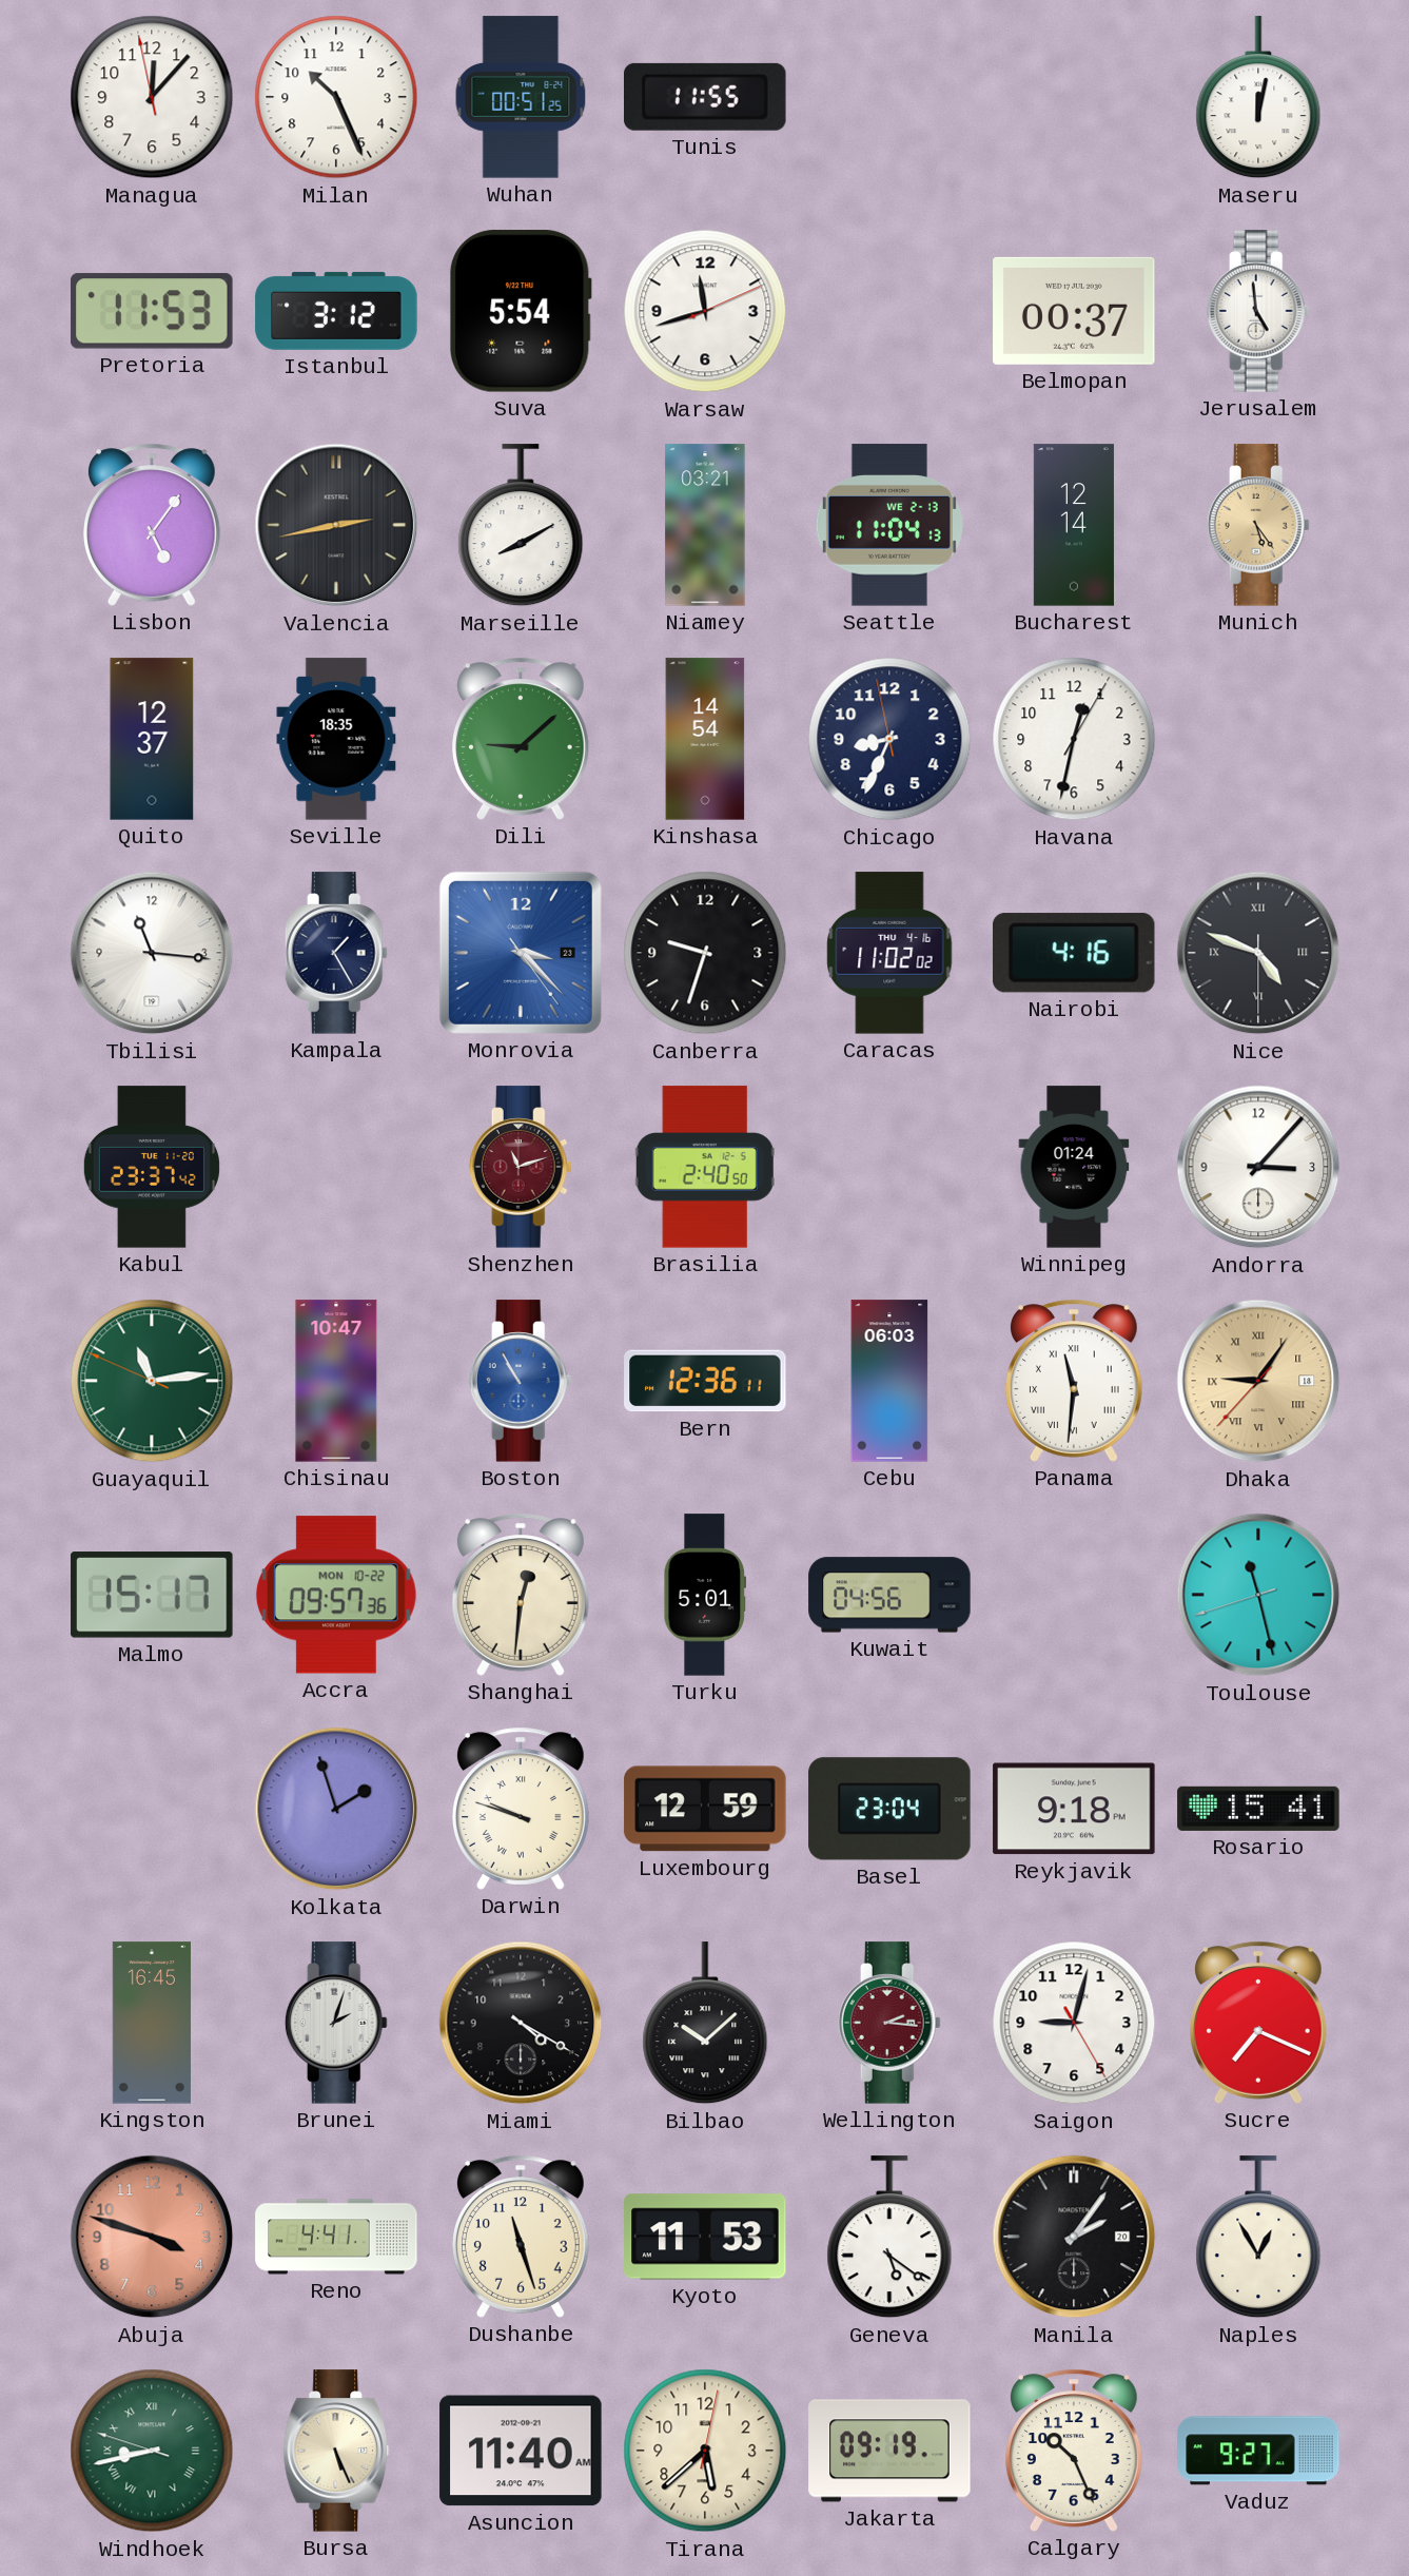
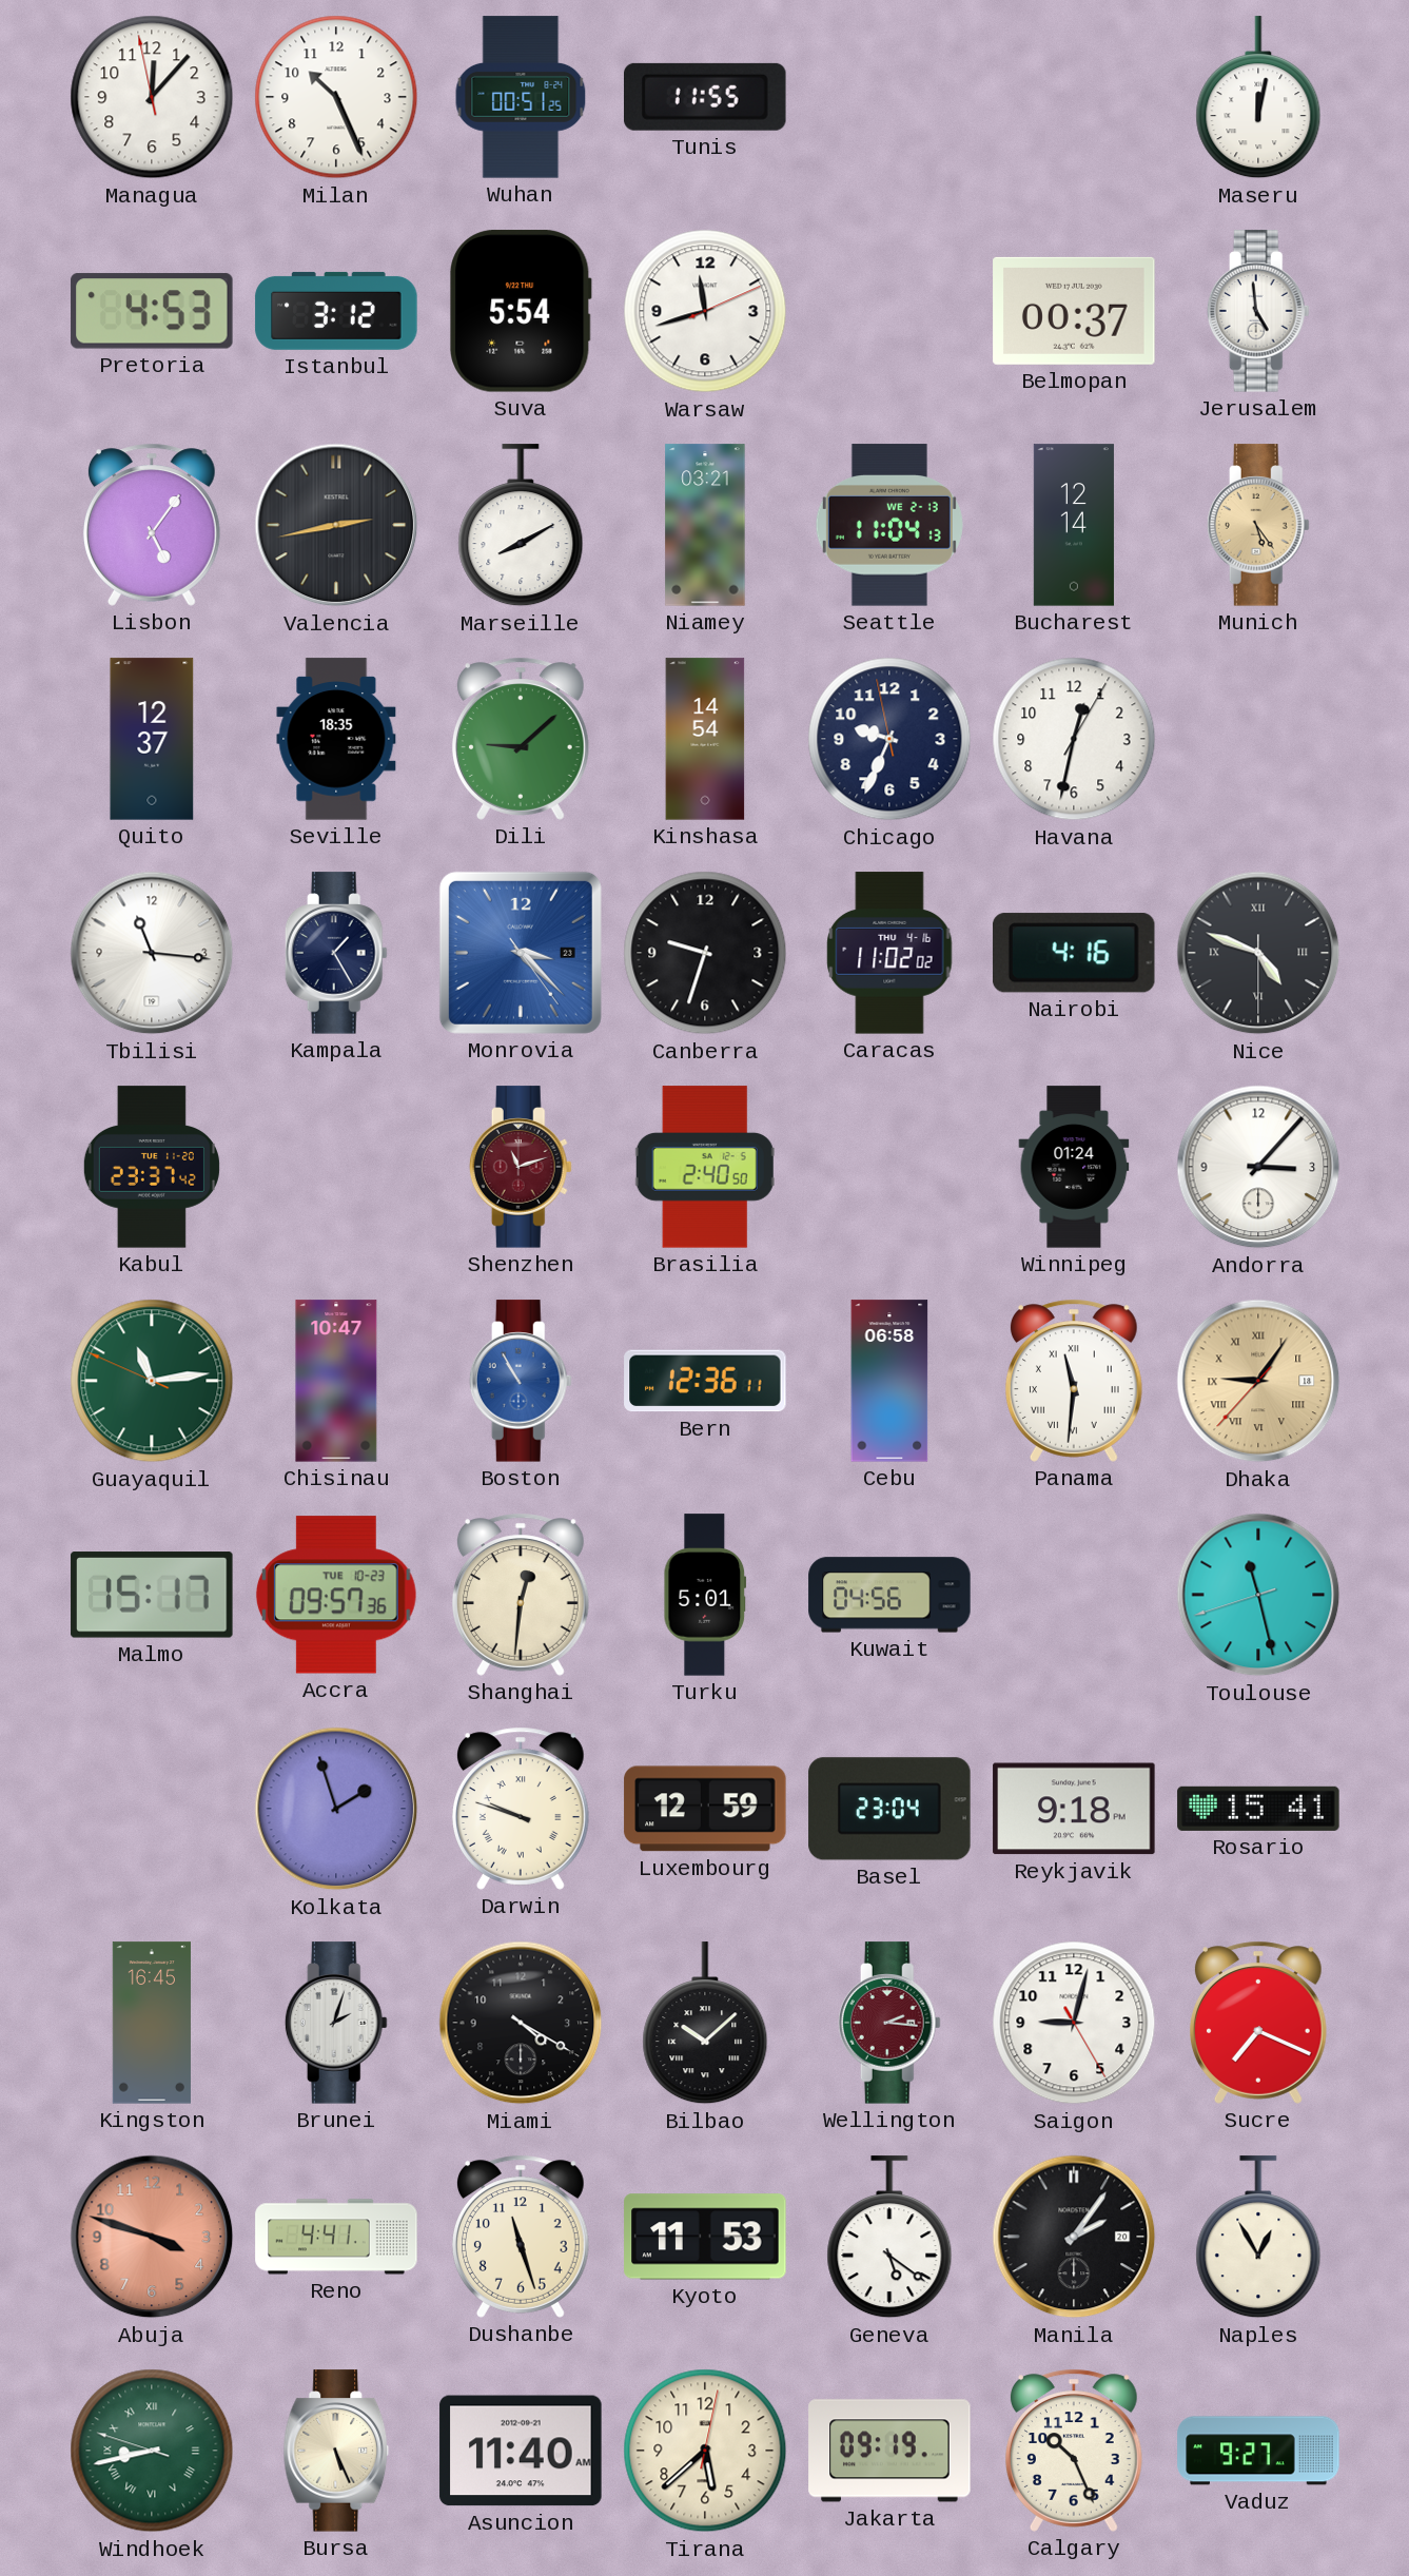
Pretoria: 11:53 -> 4:53 (152, 311)
Chicago: 8:33 -> 9:33 (889, 739)
Cebu: 06:03 -> 06:58 (889, 1381)
Accra date: MON 10-22 -> TUE 10-23 (336, 1595)
